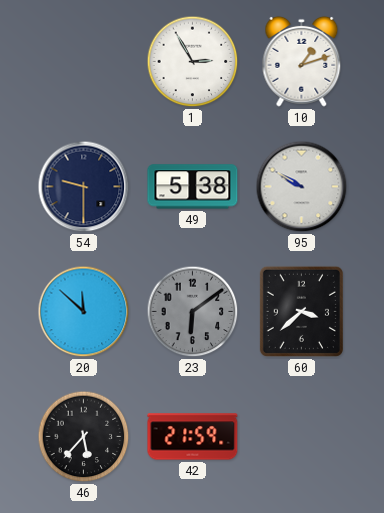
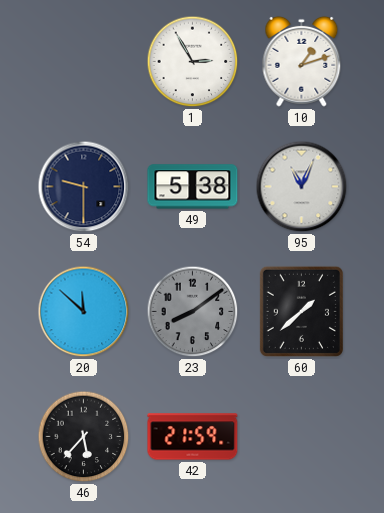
95: 9:50 -> 11:04 (302, 187)
23: 6:09 -> 8:09 (193, 312)
60: 3:38 -> 1:38 (301, 311)
